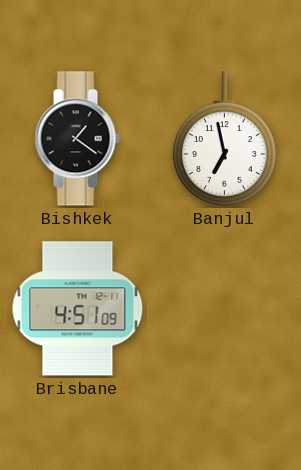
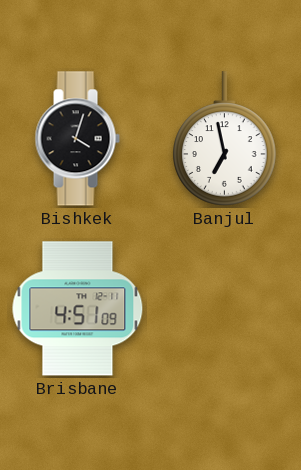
Bishkek: 1:21 -> 4:03 (77, 139)
